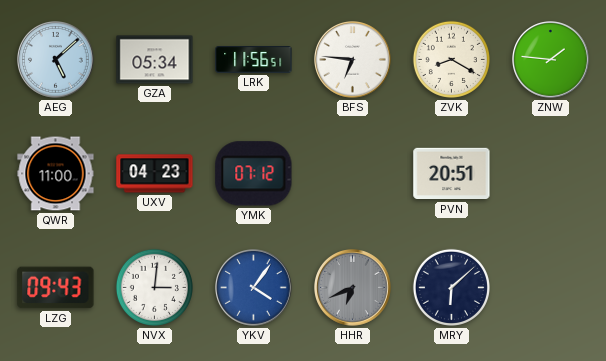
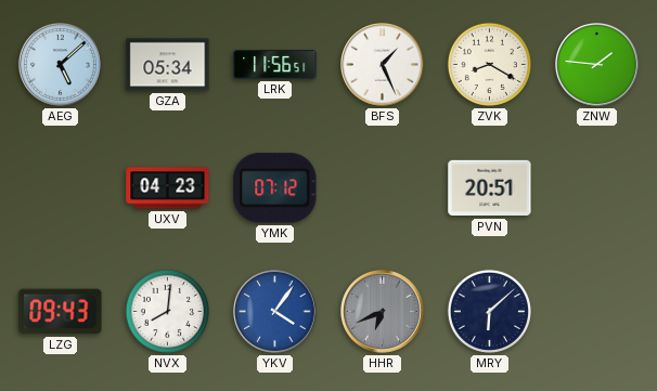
BFS: 6:46 -> 1:26 (383, 65)
QWR: 11:00 -> none (56, 174)
NVX: 3:01 -> 8:01 (167, 311)
